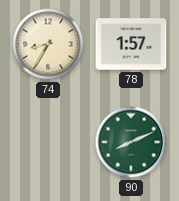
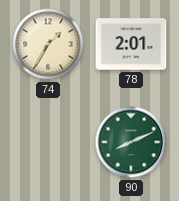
74: 8:35 -> 1:35 (48, 44)
78: 1:57 -> 2:01 (131, 44)
